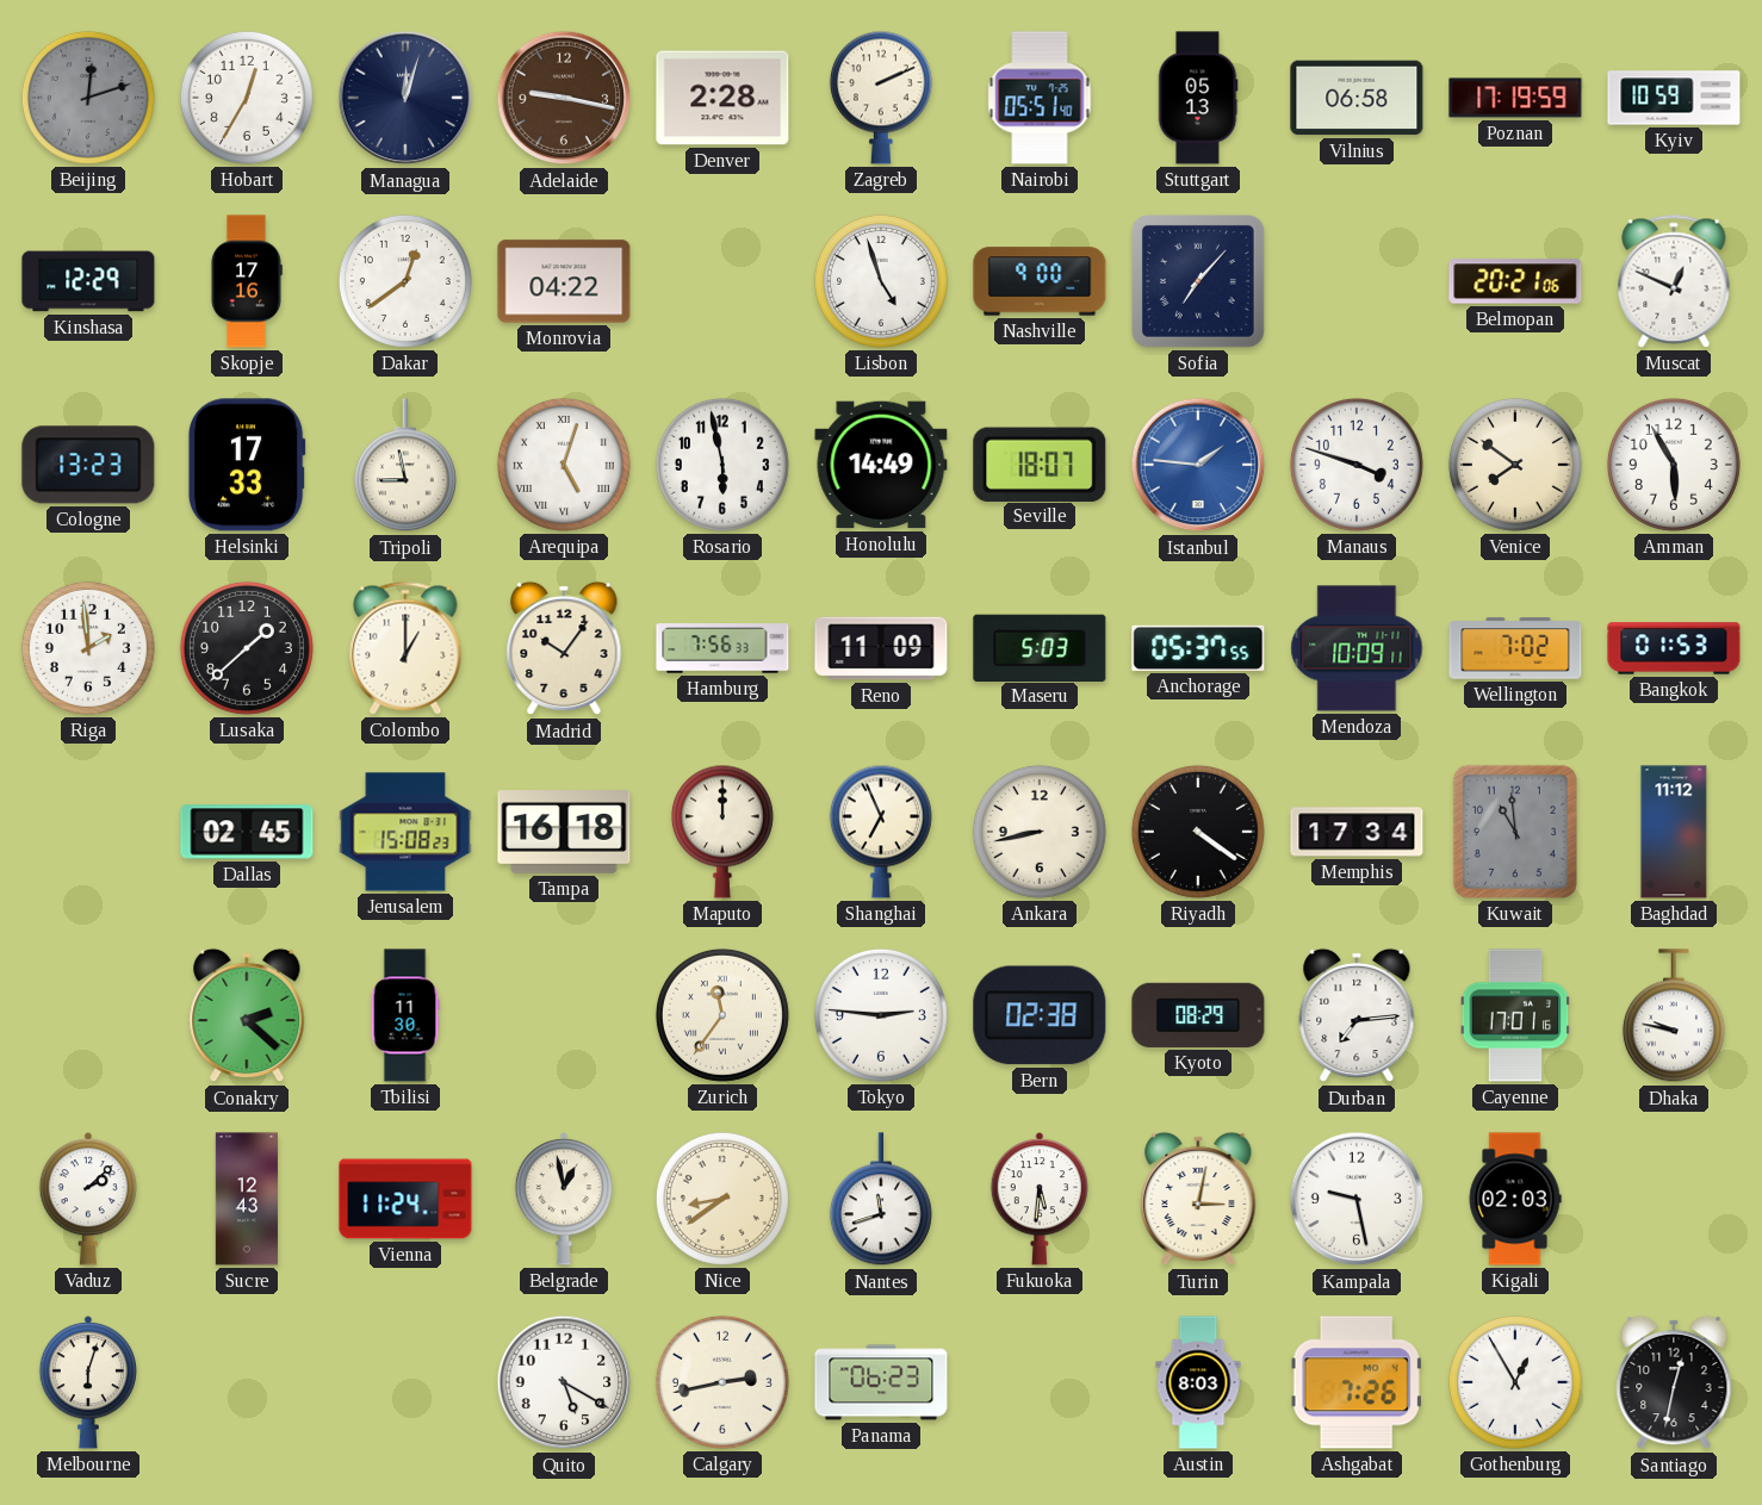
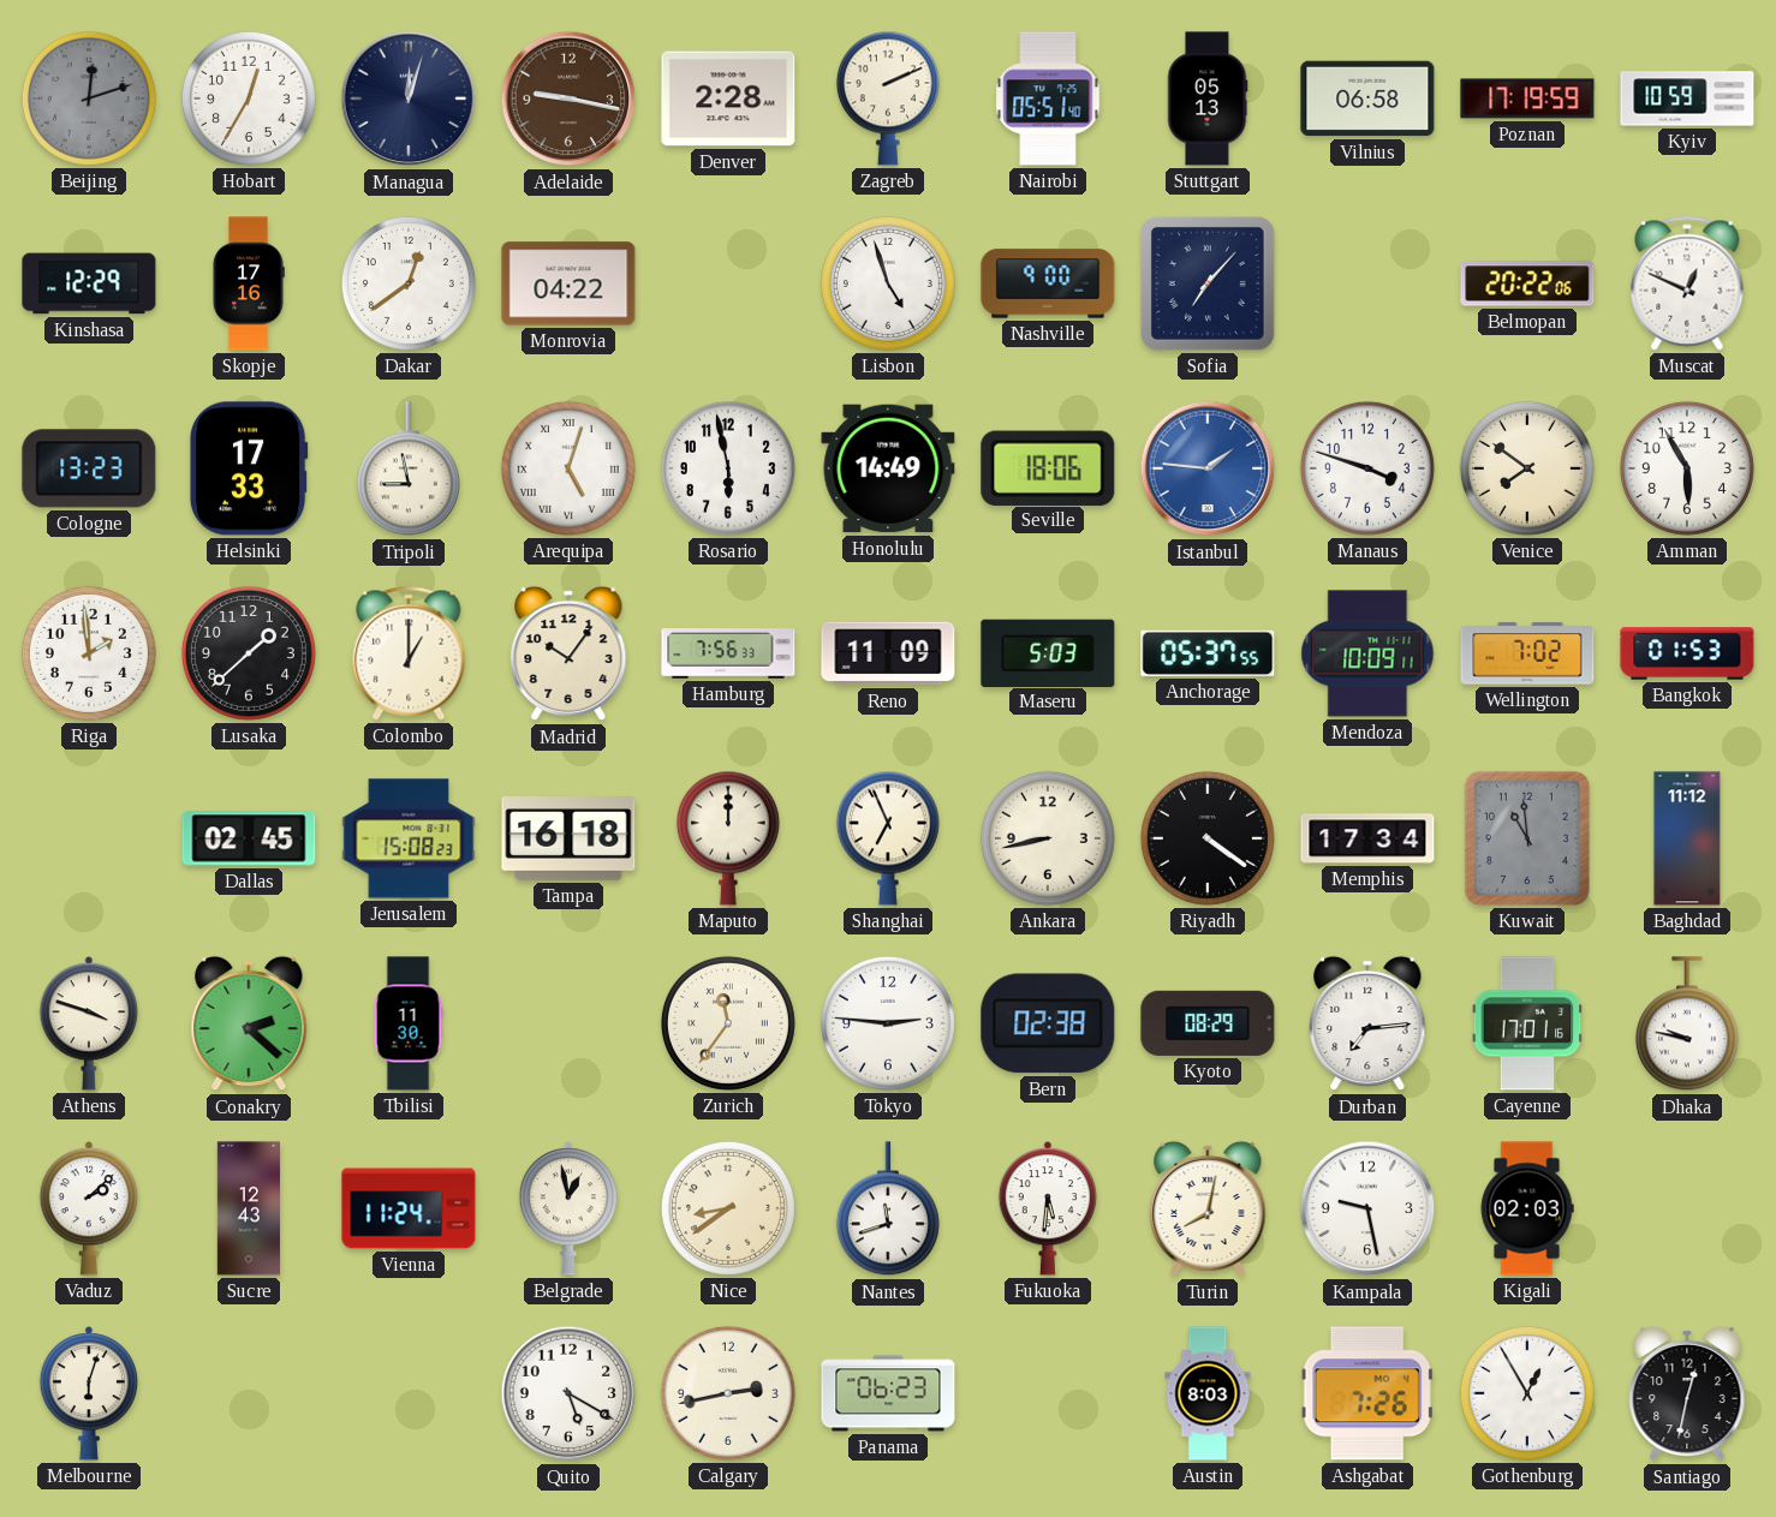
Belmopan: 20:21 -> 20:22 (1527, 283)
Seville: 18:07 -> 18:06 (1048, 467)
Athens: none -> 3:48 (88, 1023)
Turin: 3:02 -> 8:02 (1208, 1208)
